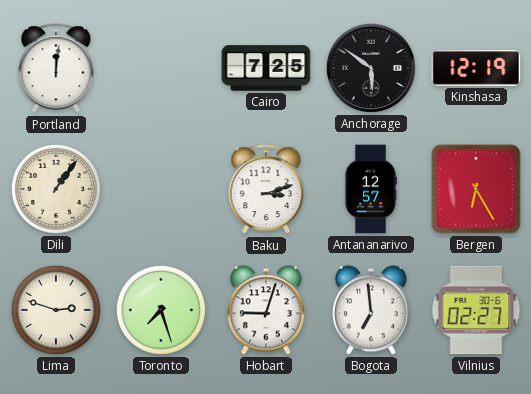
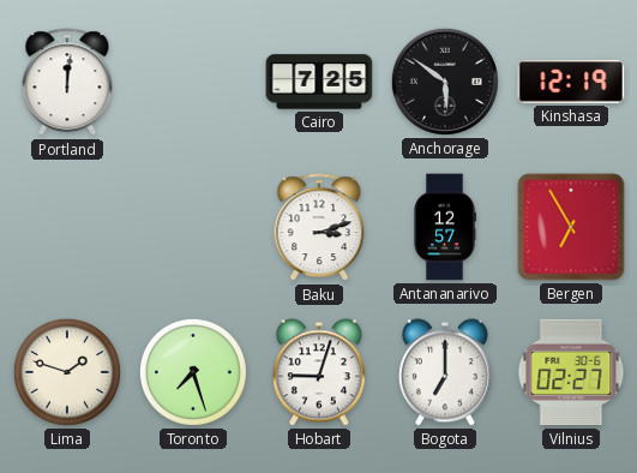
Dili: 1:06 -> none (56, 189)
Bergen: 6:25 -> 6:55 (571, 227)
Lima: 2:48 -> 1:48 (67, 372)
Bogota: 6:59 -> 7:00 (445, 372)
